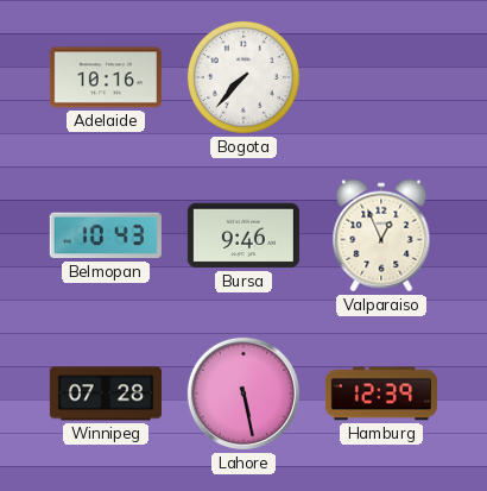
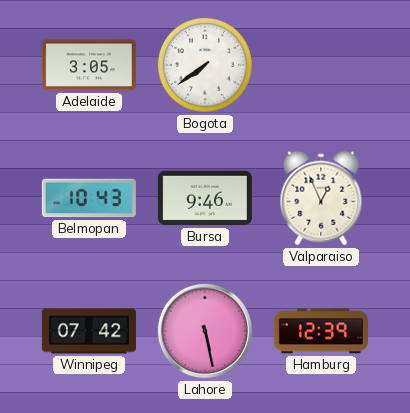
Adelaide: 10:16 -> 3:05 (89, 65)
Bogota: 7:37 -> 7:39 (205, 65)
Winnipeg: 07:28 -> 07:42 (89, 331)
